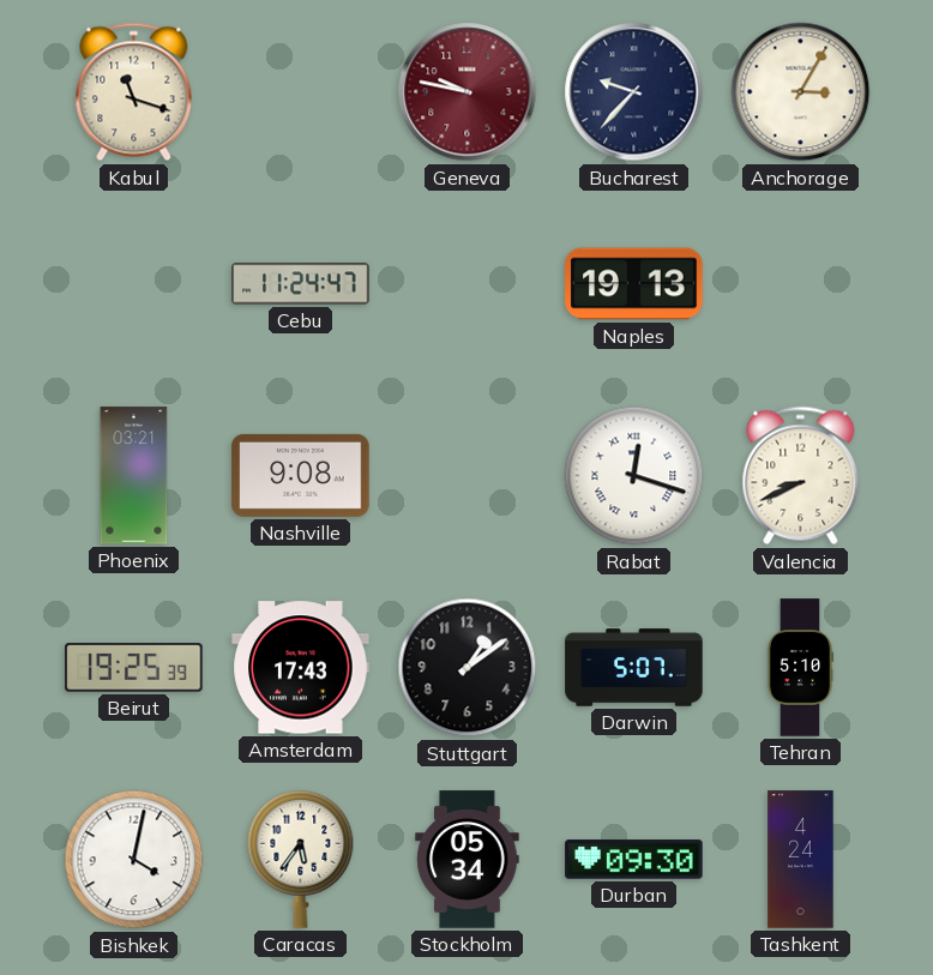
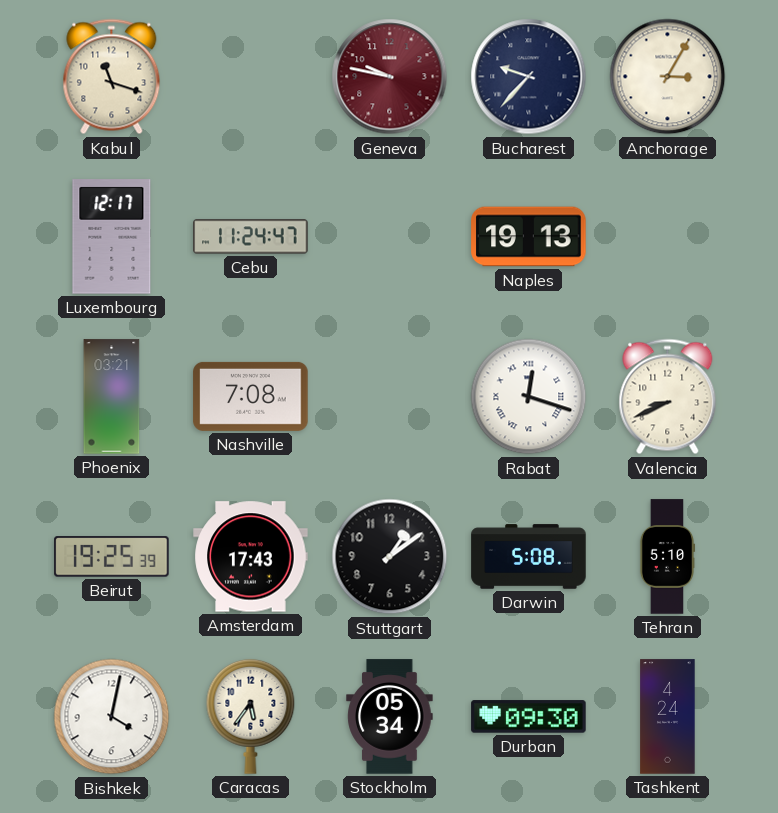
Luxembourg: none -> 12:17 (112, 237)
Nashville: 9:08 -> 7:08 (251, 396)
Darwin: 5:07 -> 5:08 (529, 557)
